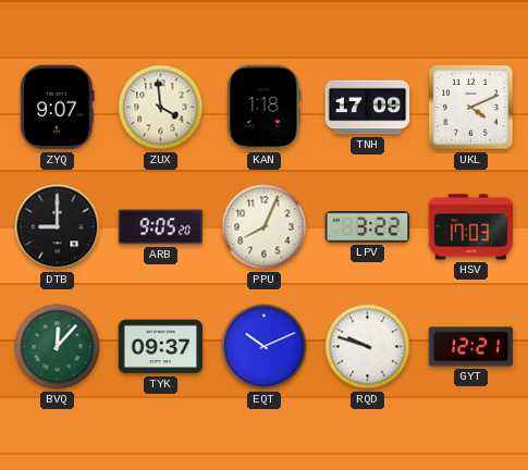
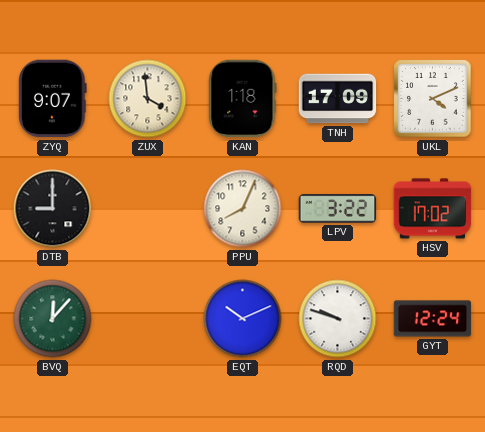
ARB: 9:05 -> none (161, 227)
HSV: 17:03 -> 17:02 (433, 209)
TYK: 09:37 -> none (161, 347)
GYT: 12:21 -> 12:24 (433, 319)
